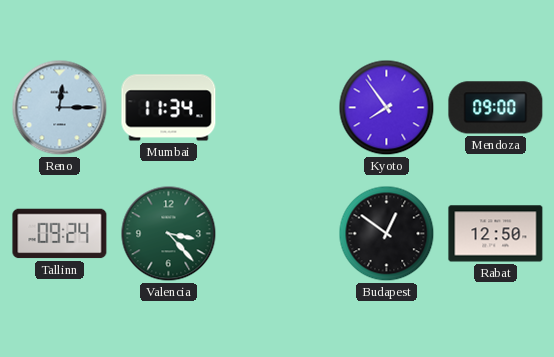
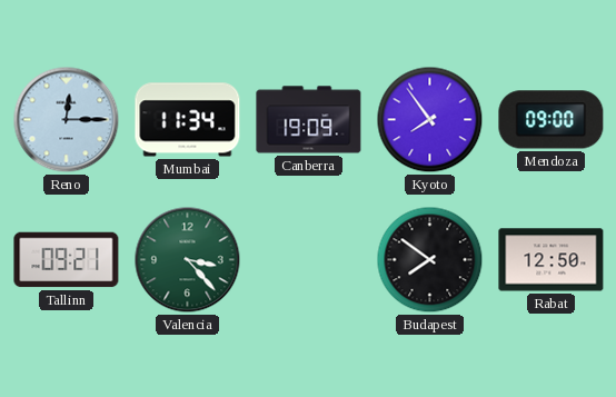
Canberra: none -> 19:09 (309, 120)
Tallinn: 09:24 -> 09:21 (67, 260)
Budapest: 12:51 -> 7:51 (430, 260)
